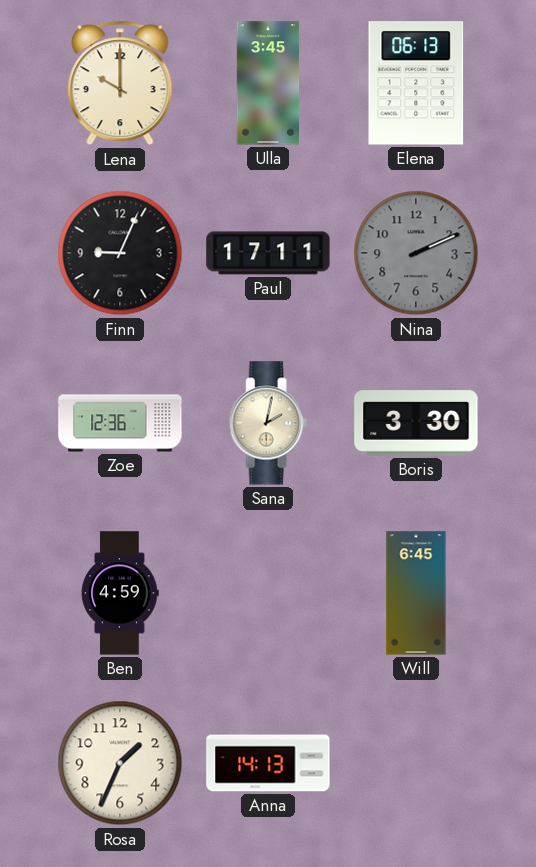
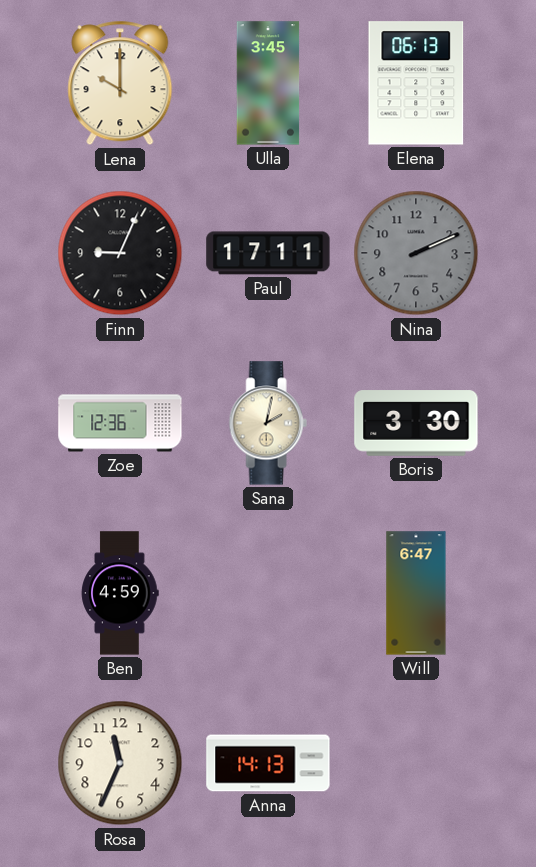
Will: 6:45 -> 6:47 (416, 593)
Rosa: 1:34 -> 11:34 (120, 763)
